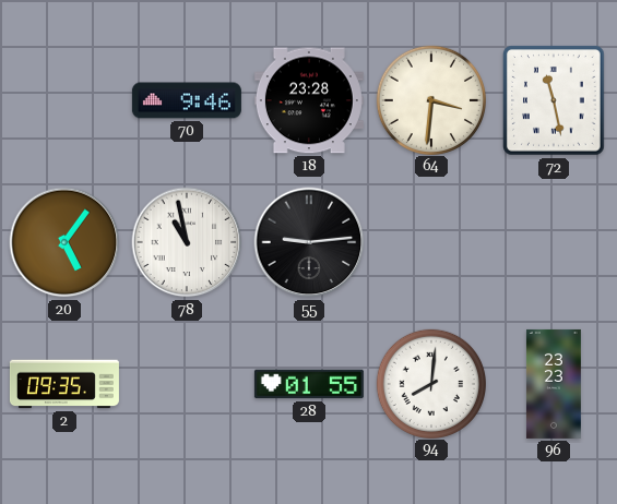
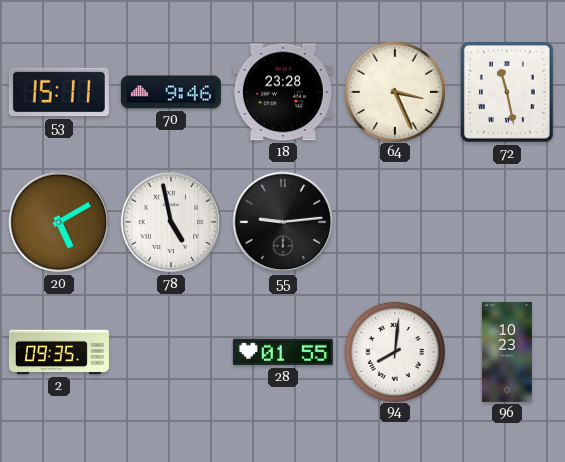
53: none -> 15:11 (59, 92)
64: 3:31 -> 3:26 (394, 91)
20: 5:06 -> 5:10 (59, 222)
78: 10:58 -> 4:58 (171, 222)
96: 23:23 -> 10:23 (507, 352)
